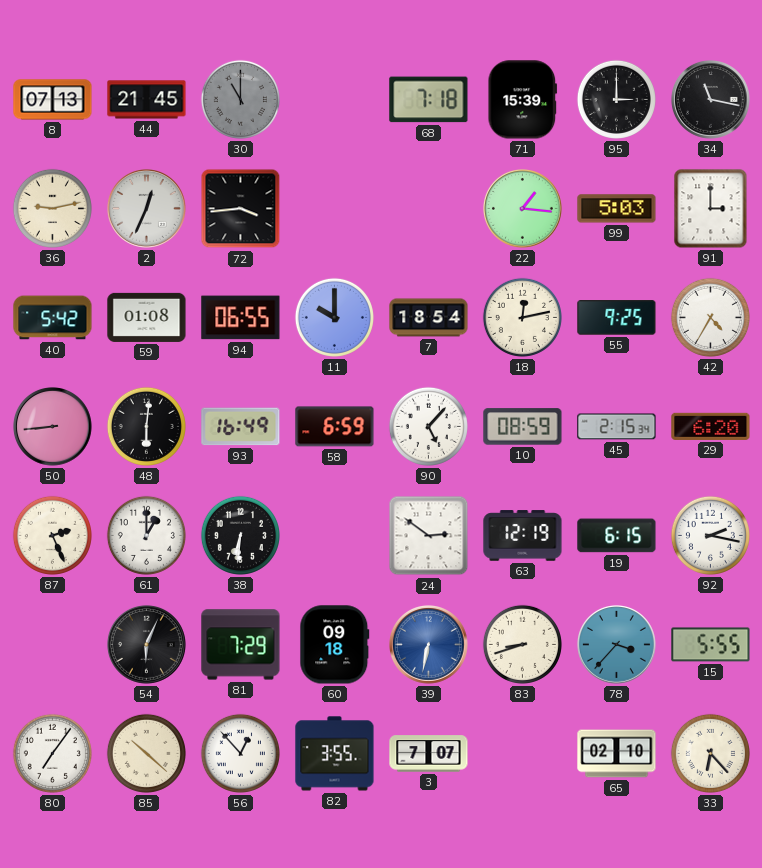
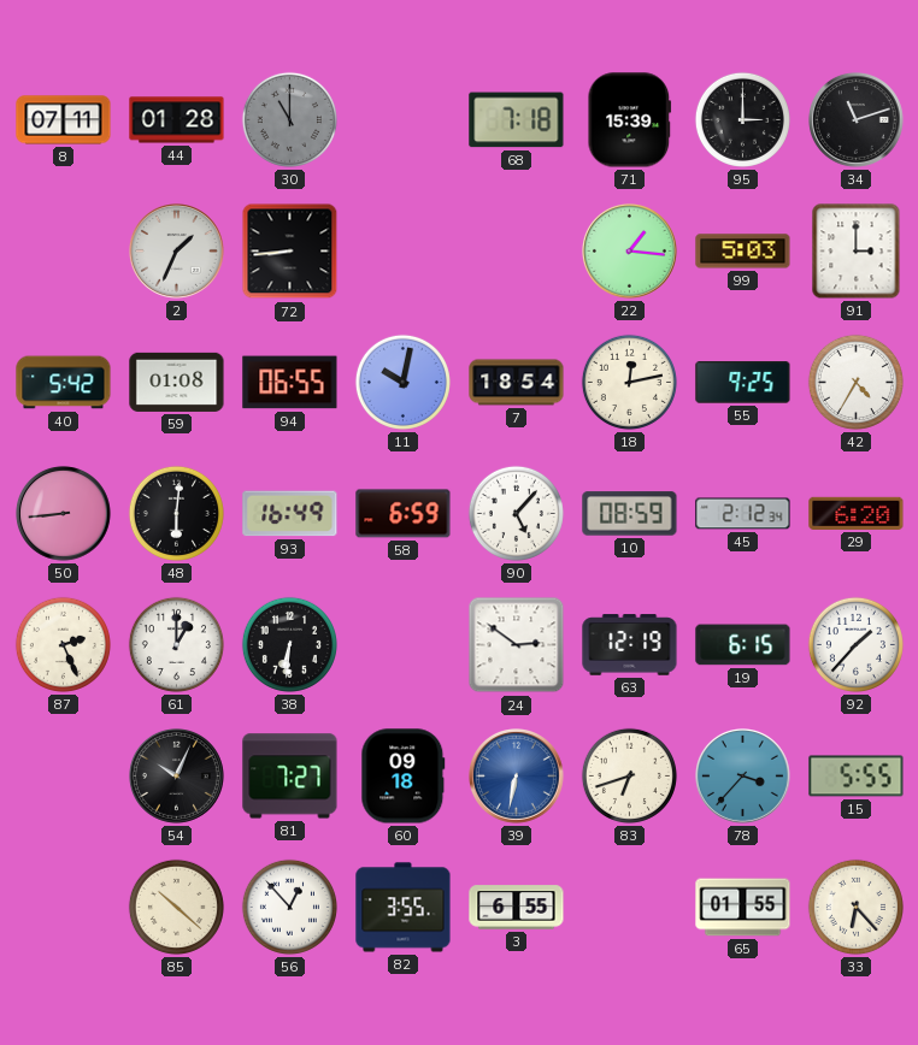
8: 07:13 -> 07:11 (64, 120)
44: 21:45 -> 01:28 (177, 120)
34: 11:17 -> 11:12 (857, 120)
36: 9:13 -> none (52, 208)
2: 12:34 -> 1:34 (177, 252)
72: 3:44 -> 8:44 (290, 252)
11: 10:00 -> 10:02 (402, 382)
45: 2:15 -> 2:12 (743, 514)
92: 2:17 -> 1:37 (855, 644)
54: 6:04 -> 10:04 (177, 777)
81: 7:29 -> 7:27 (290, 777)
83: 8:42 -> 6:42 (629, 775)
80: 7:06 -> none (52, 753)
3: 7:07 -> 6:55 (517, 908)
65: 02:10 -> 01:55 (743, 908)
